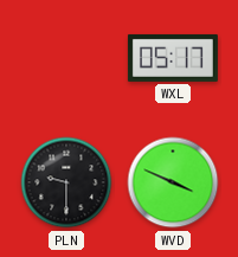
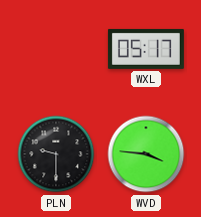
WVD: 3:49 -> 3:46 (146, 154)
